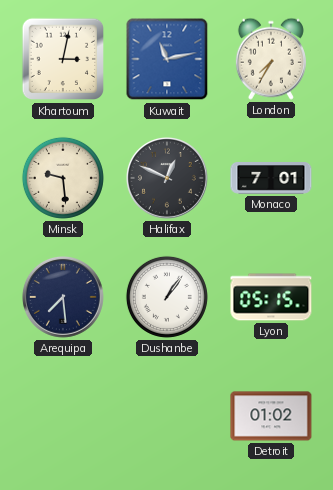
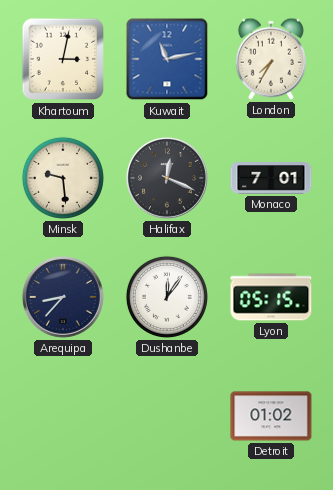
Halifax: 12:49 -> 12:19 (168, 179)
Arequipa: 7:29 -> 8:37 (64, 298)
Dushanbe: 1:06 -> 12:06 (167, 297)
